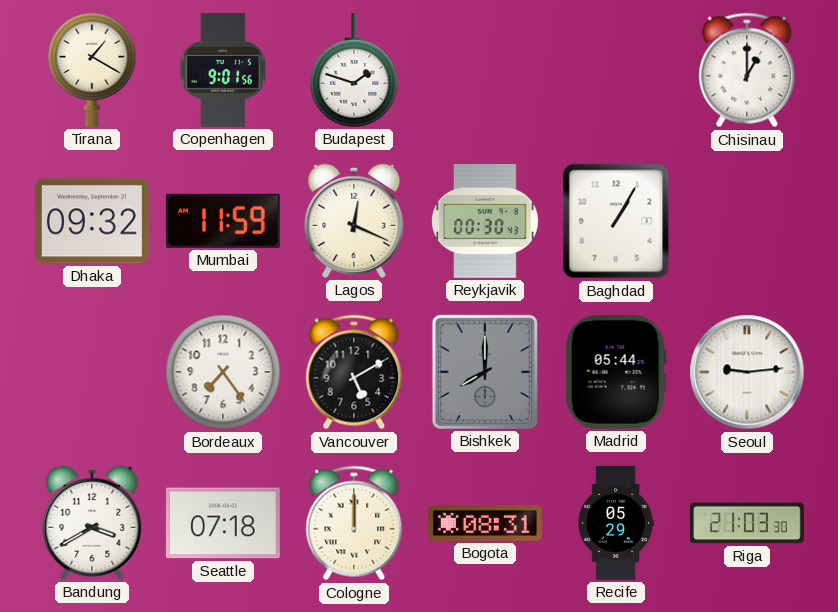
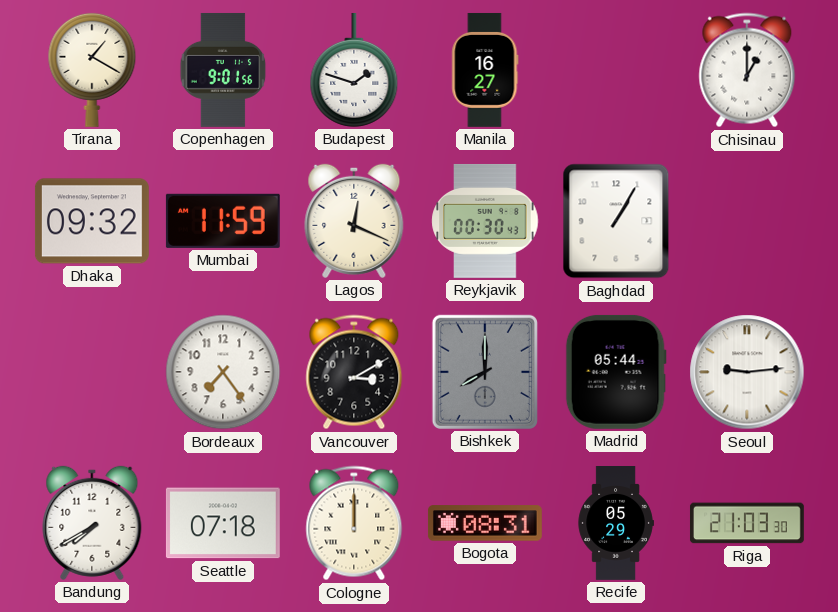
Manila: none -> 16:27 (485, 70)
Vancouver: 5:10 -> 3:10 (354, 372)
Bandung: 3:40 -> 7:40 (92, 523)
